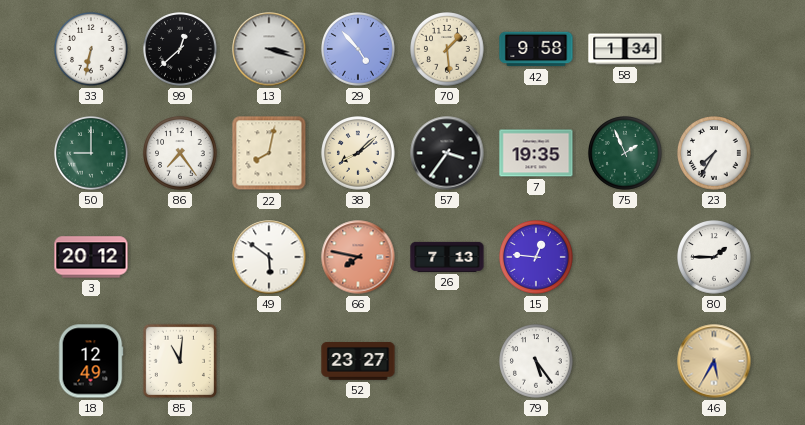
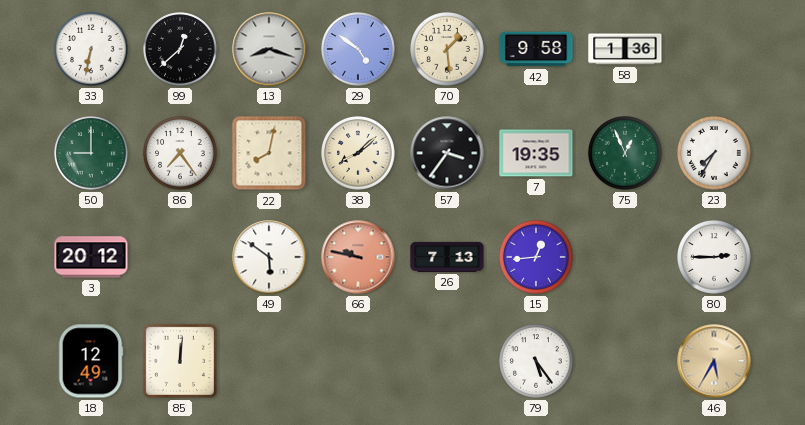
13: 3:18 -> 8:18 (269, 49)
29: 4:53 -> 4:51 (359, 50)
58: 1:34 -> 1:36 (625, 49)
75: 1:56 -> 12:56 (626, 154)
66: 7:47 -> 9:47 (358, 257)
15: 12:46 -> 12:44 (537, 258)
80: 1:45 -> 2:45 (715, 258)
85: 11:01 -> 12:01 (180, 361)
52: 23:27 -> none (358, 362)
